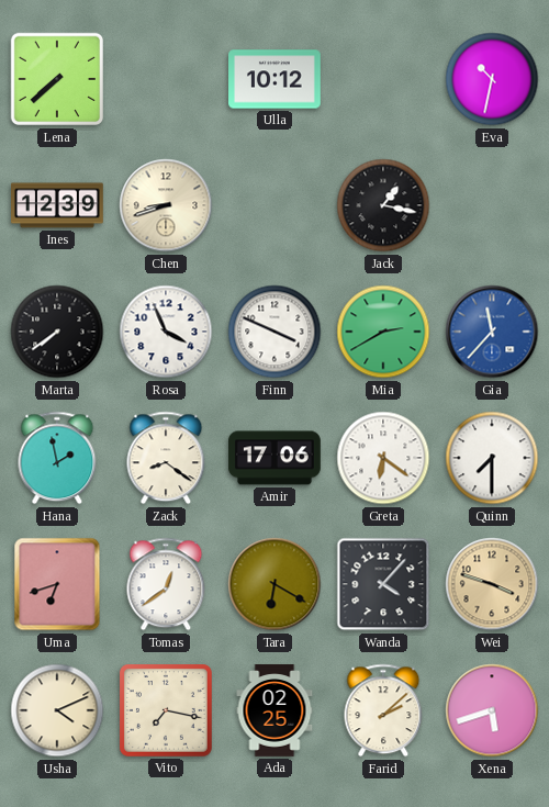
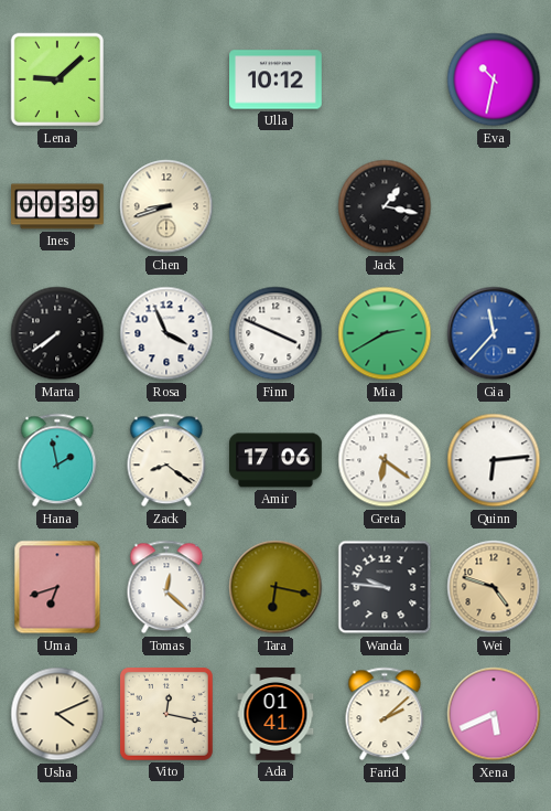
Lena: 7:38 -> 9:08 (57, 79)
Ines: 12:39 -> 00:39 (57, 206)
Quinn: 7:30 -> 6:14 (494, 460)
Tomas: 12:39 -> 12:22 (166, 587)
Tara: 6:20 -> 6:17 (275, 587)
Wanda: 4:07 -> 9:46 (385, 587)
Wei: 3:48 -> 4:48 (494, 587)
Vito: 7:17 -> 12:17 (168, 715)
Ada: 02:25 -> 01:41 (275, 714)
Xena: 5:42 -> 5:41 (494, 714)
